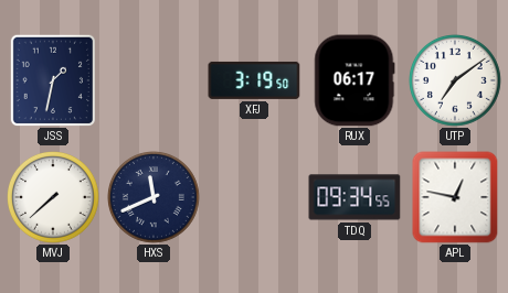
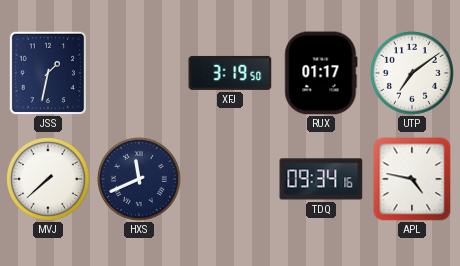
RUX: 06:17 -> 01:17 (321, 73)
TDQ: 09:34:55 -> 09:34:16 (321, 179)
APL: 12:47 -> 4:47 (412, 179)
